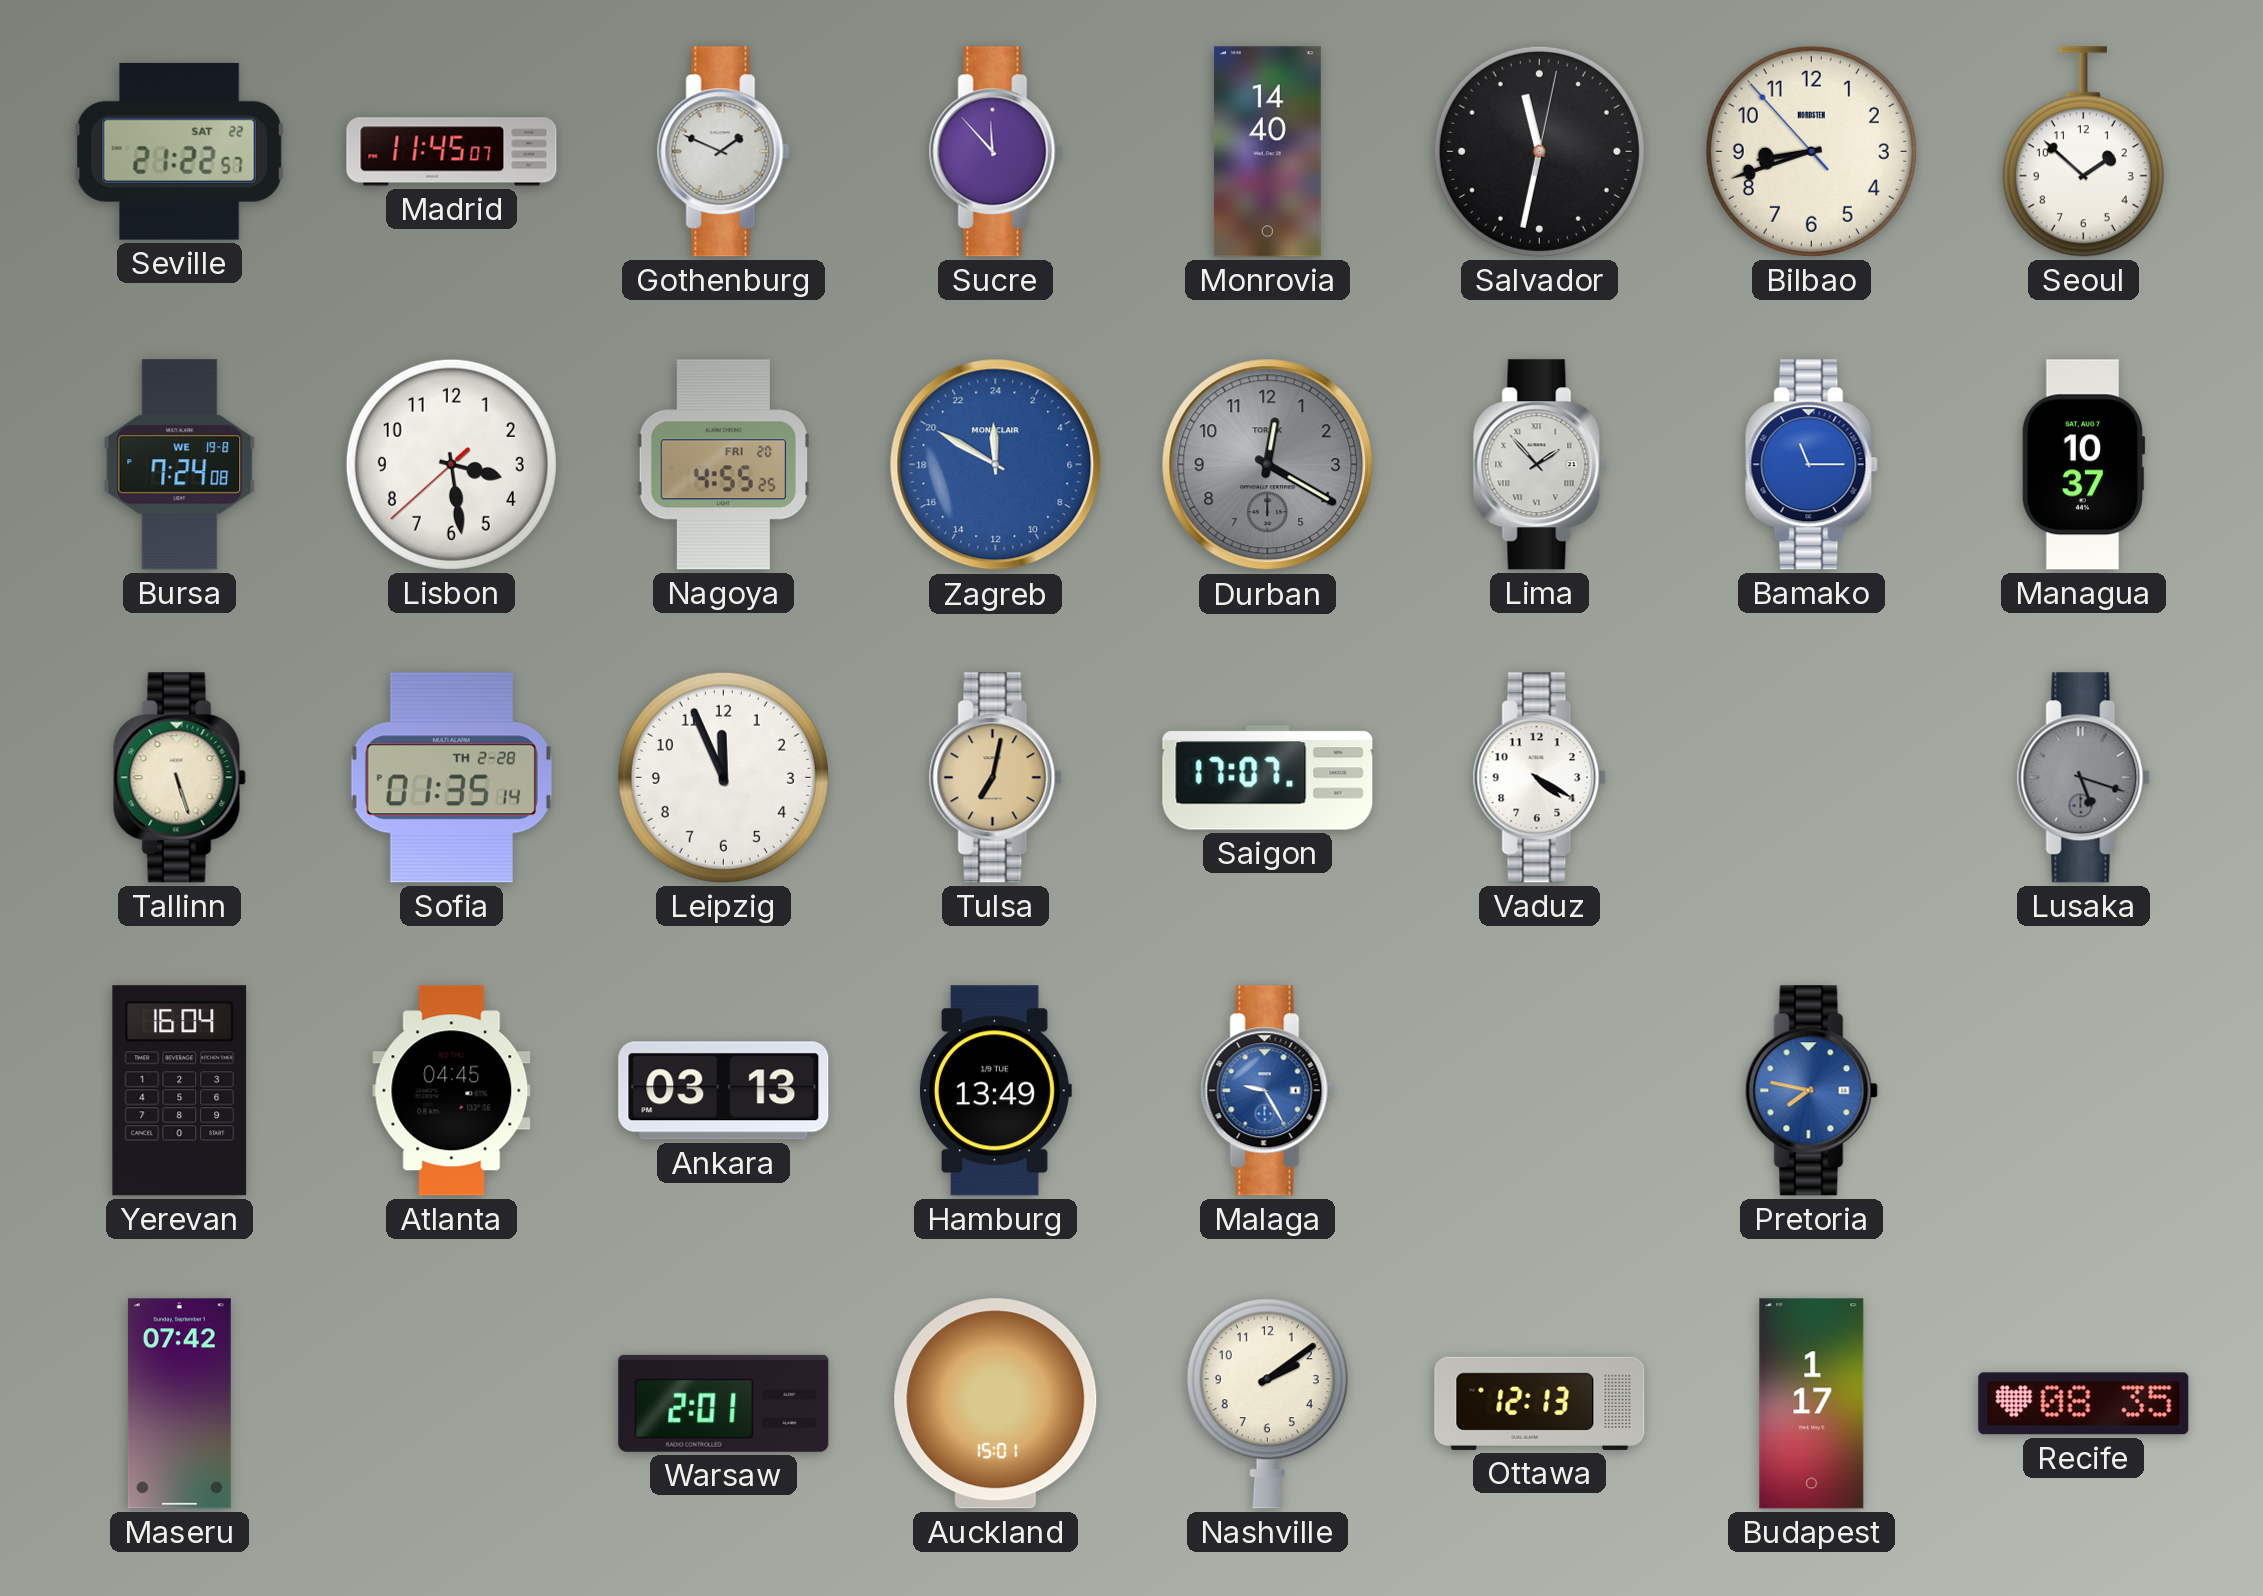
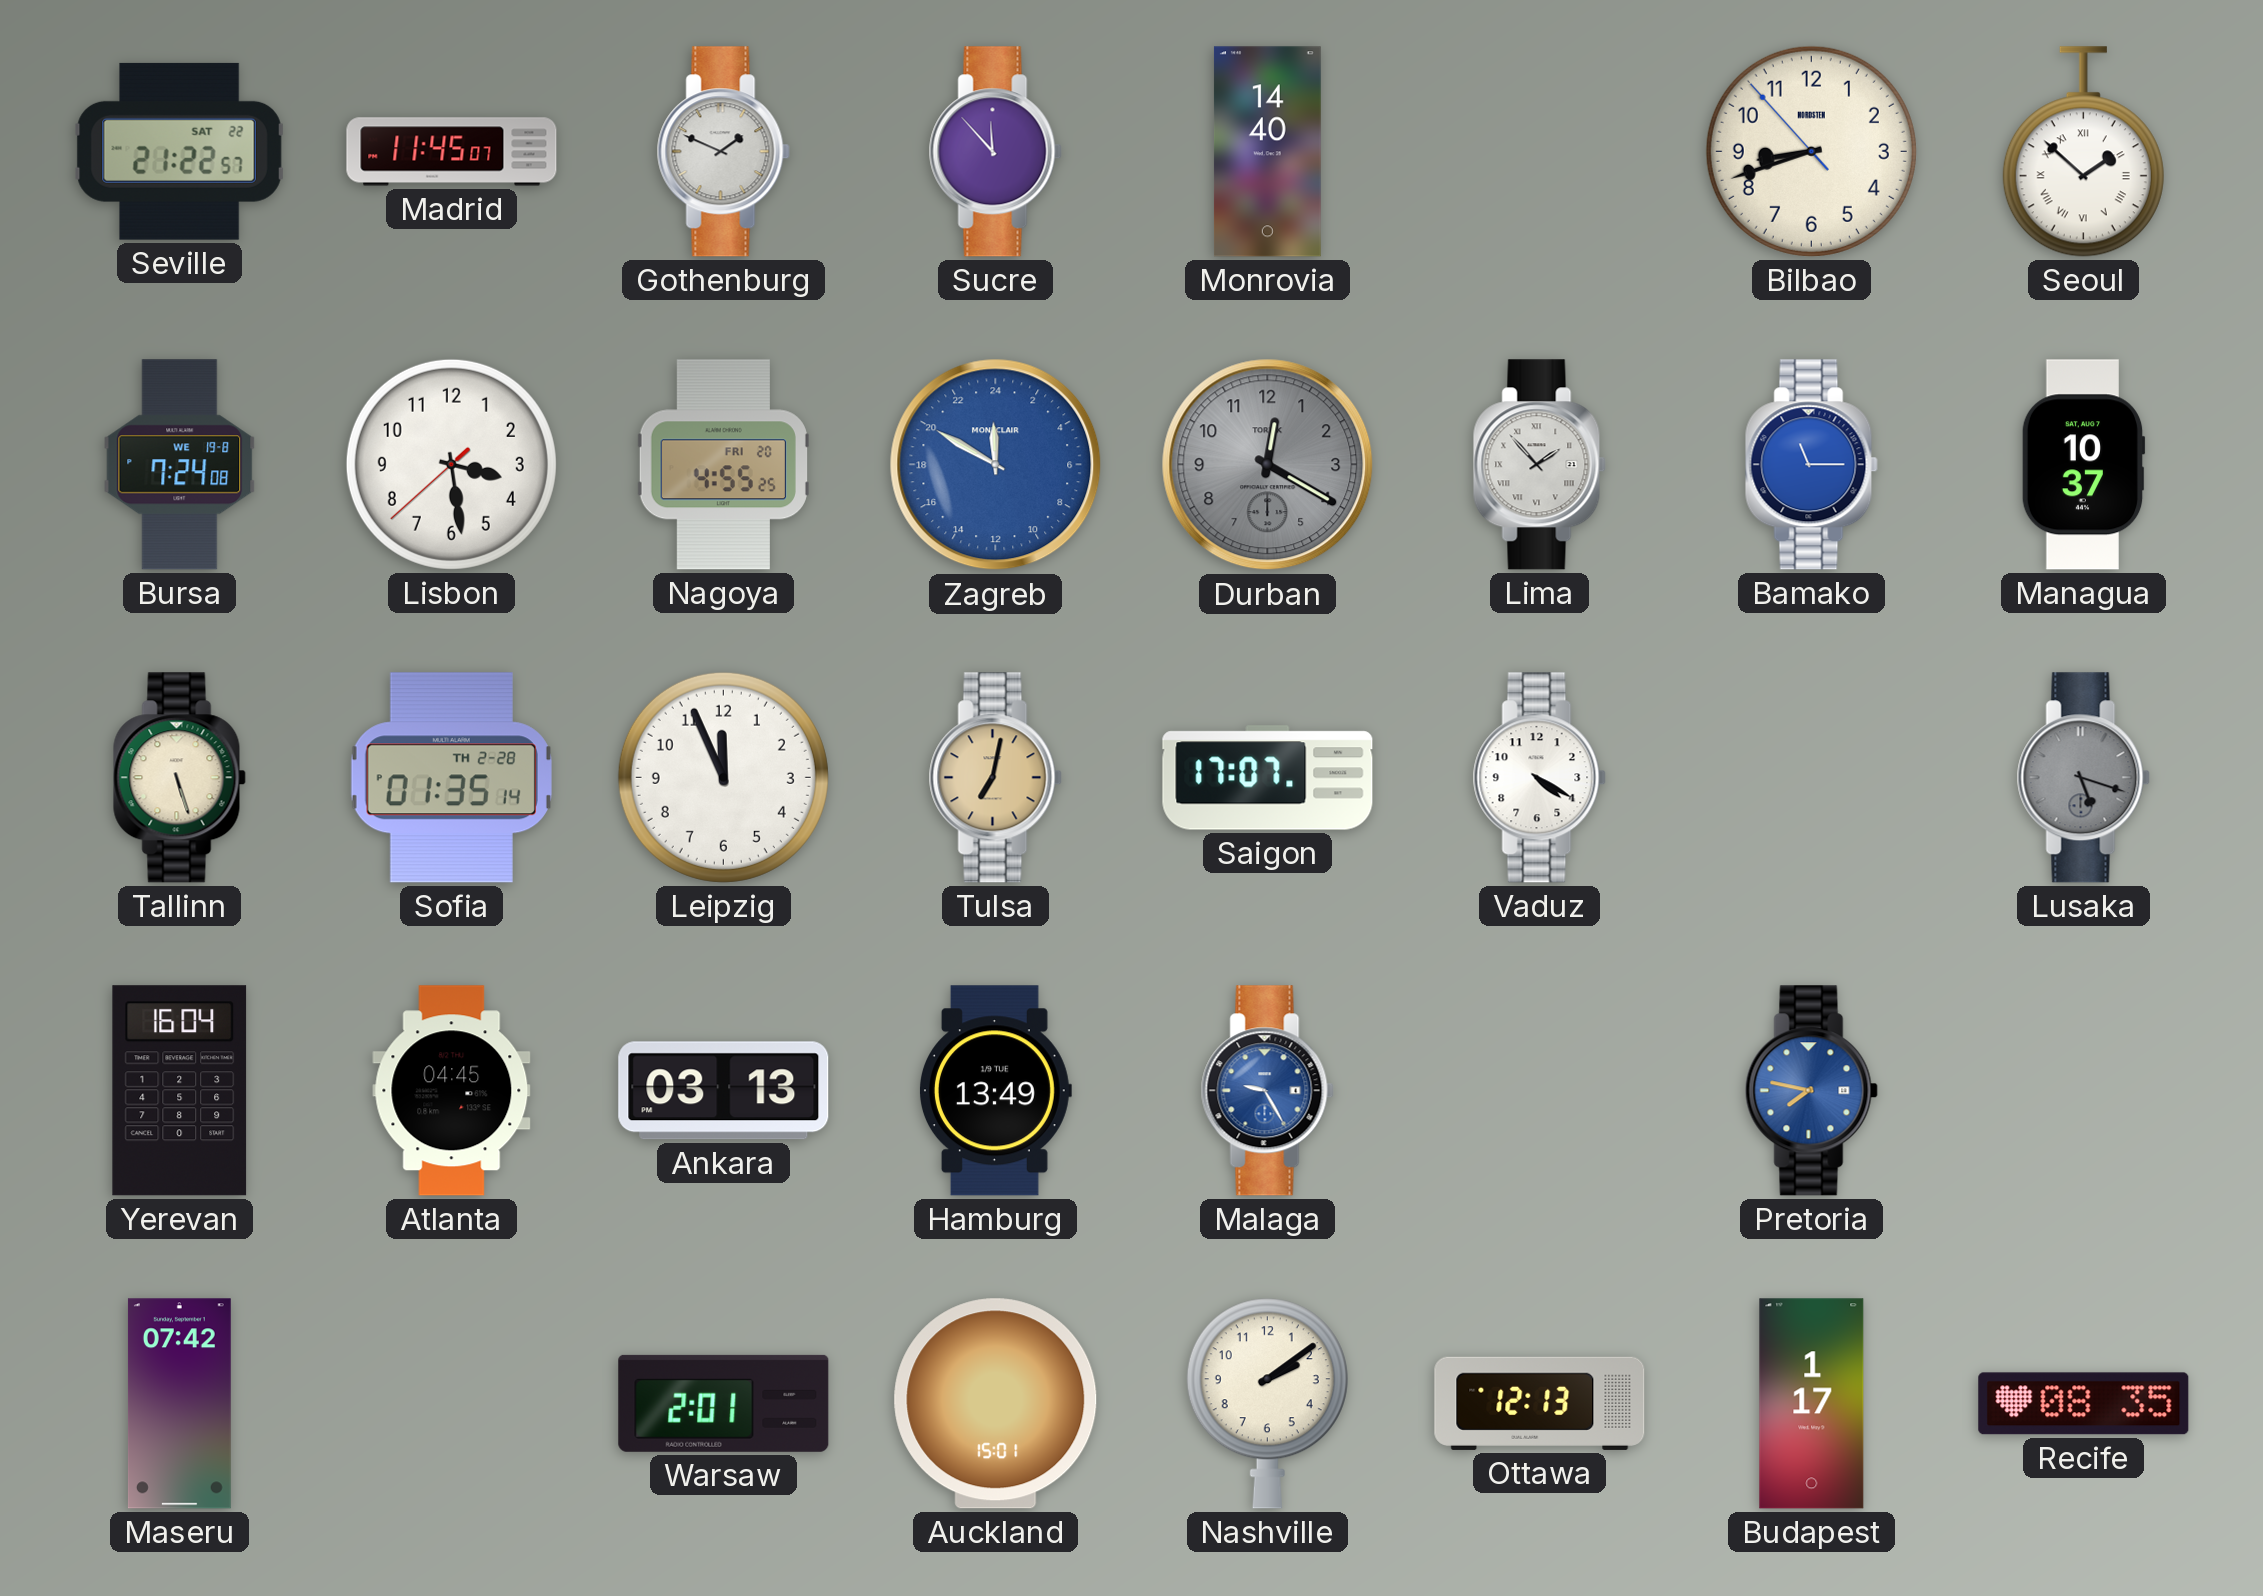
Salvador: 11:32 -> none (1539, 151)
Seoul numerals: Arabic -> Roman (2083, 152)
